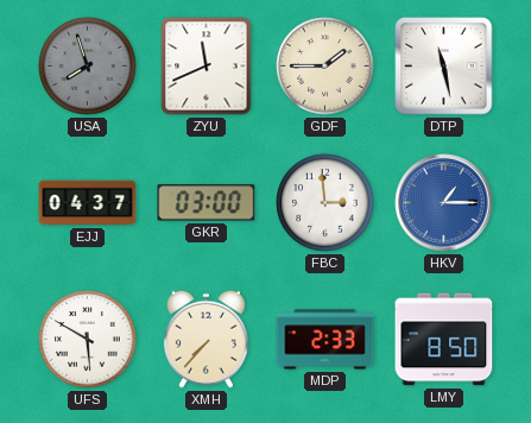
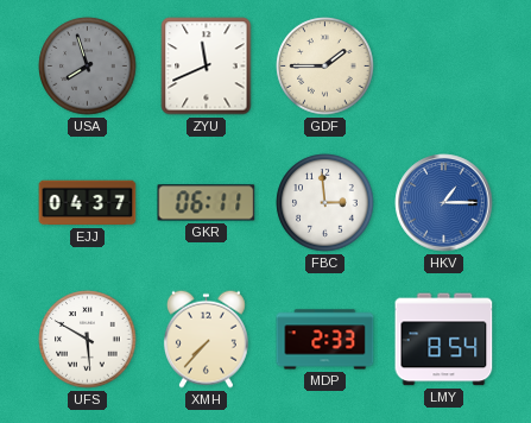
DTP: 11:28 -> none (444, 67)
GKR: 03:00 -> 06:11 (207, 203)
LMY: 8:50 -> 8:54 (444, 340)
